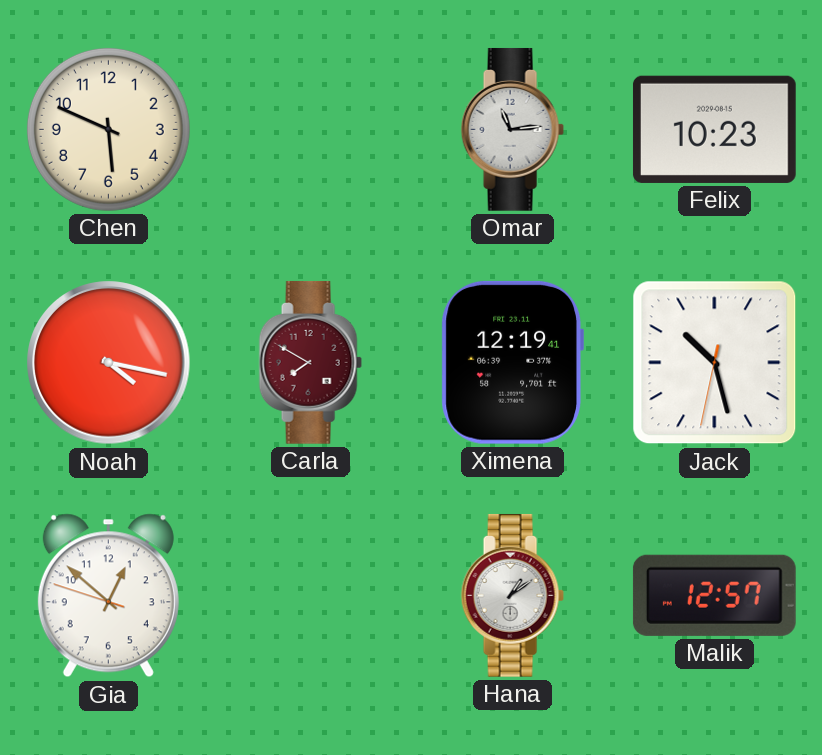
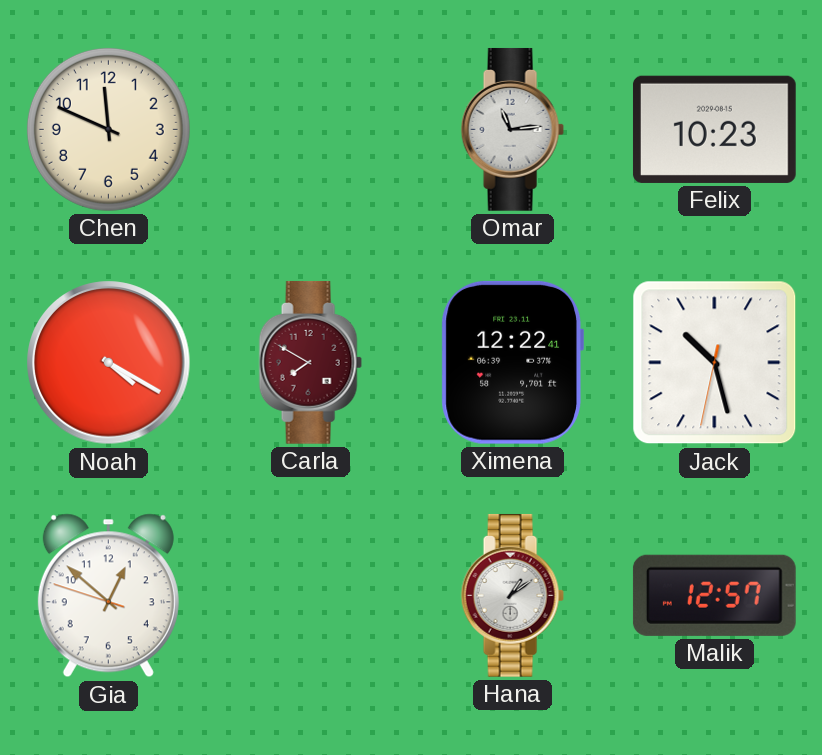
Chen: 5:49 -> 11:49 (108, 129)
Noah: 4:17 -> 4:20 (109, 363)
Ximena: 12:19 -> 12:22 (512, 362)
